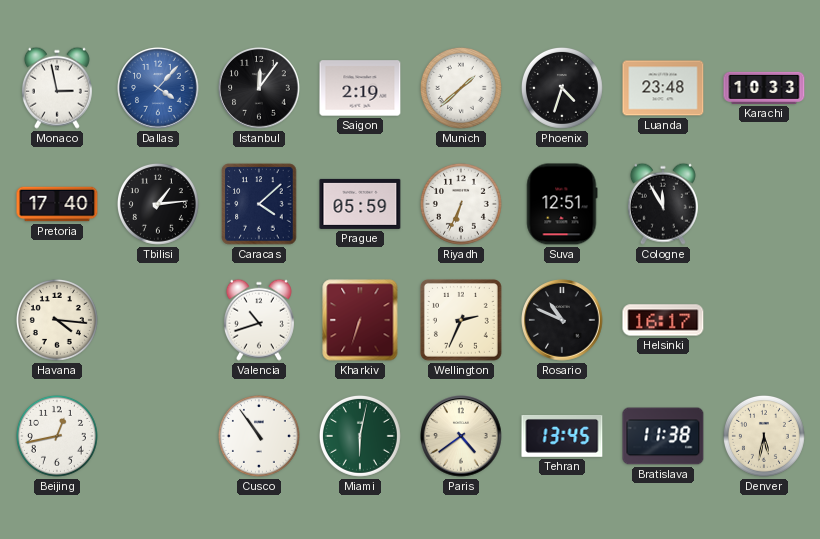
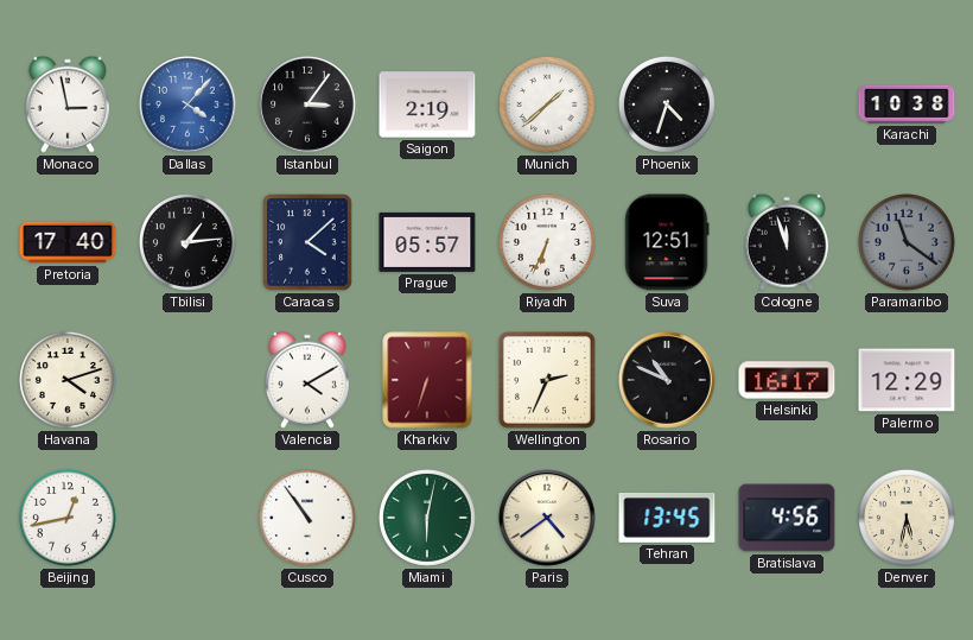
Istanbul: 12:06 -> 3:06 (307, 104)
Luanda: 23:48 -> none (663, 88)
Karachi: 10:33 -> 10:38 (907, 104)
Prague: 05:59 -> 05:57 (427, 242)
Cologne: 11:55 -> 11:57 (787, 242)
Paramaribo: none -> 11:21 (907, 242)
Havana: 4:16 -> 4:12 (68, 380)
Valencia: 10:42 -> 4:10 (307, 380)
Palermo: none -> 12:29 (907, 380)
Bratislava: 11:38 -> 4:56 (787, 518)
